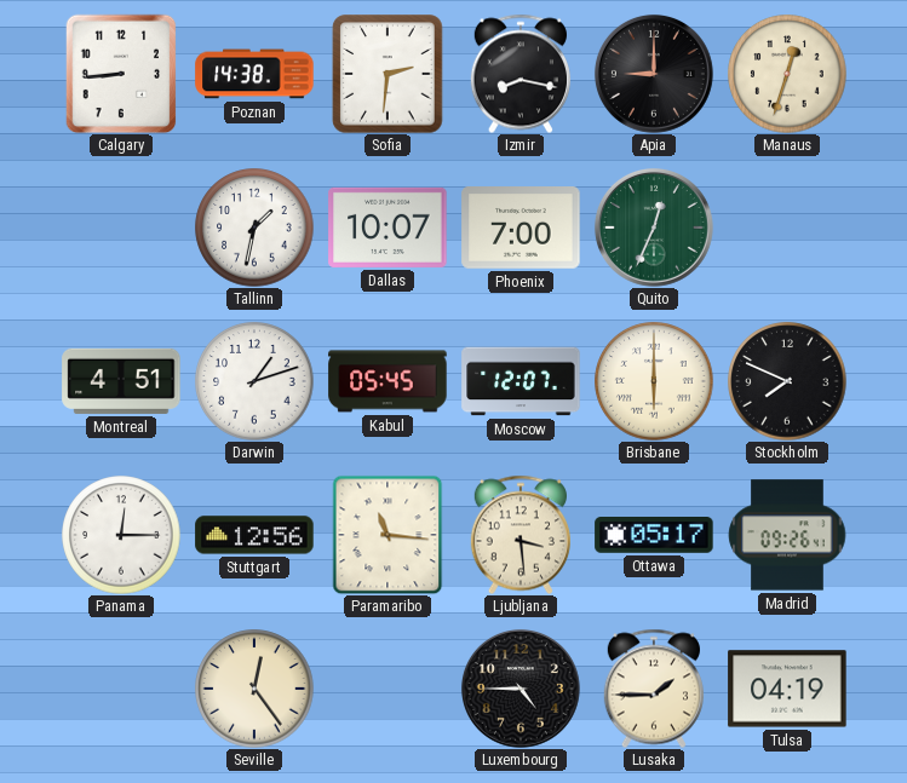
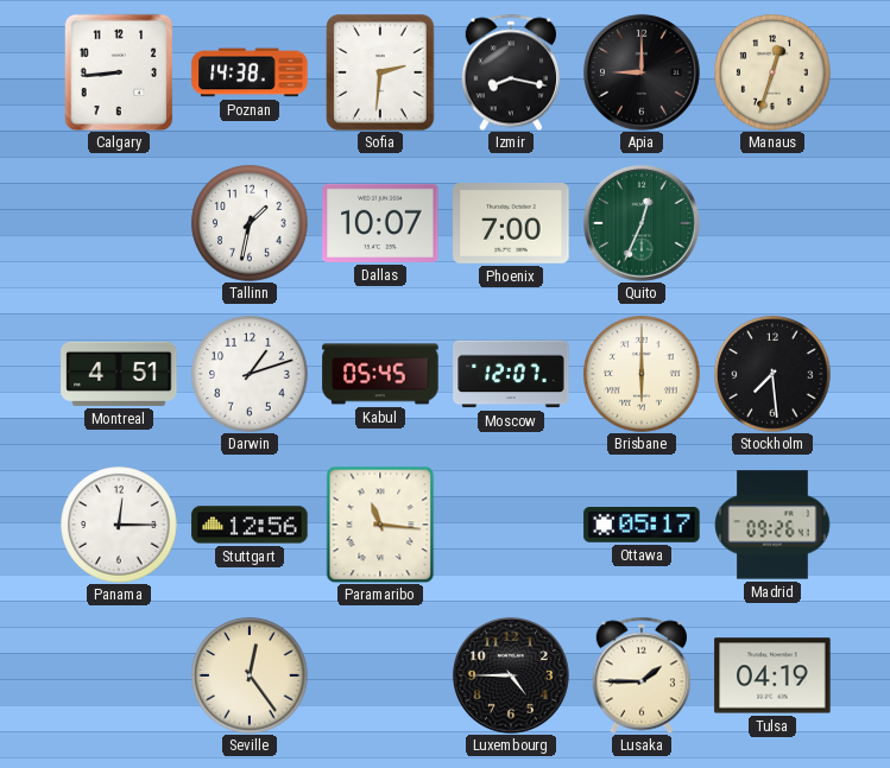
Stockholm: 7:49 -> 7:29 (772, 374)
Ljubljana: 3:29 -> none (521, 535)
